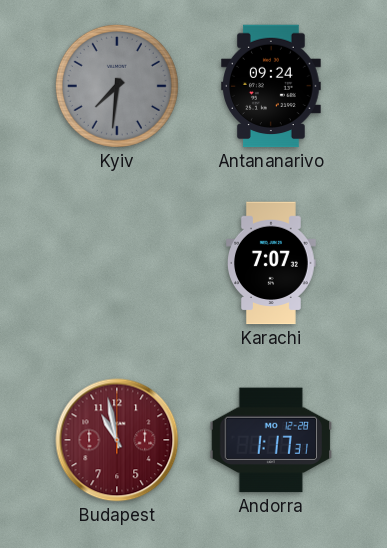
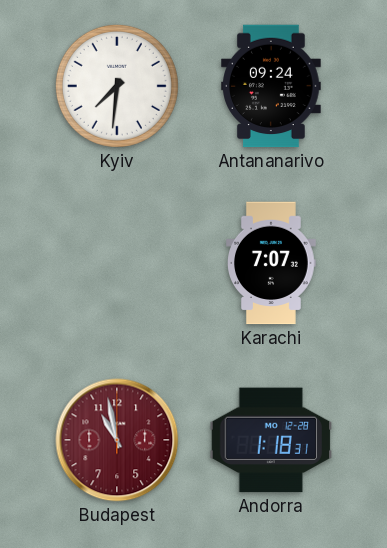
Kyiv dial: grey -> white (117, 86)
Andorra: 1:17 -> 1:18 (271, 440)
